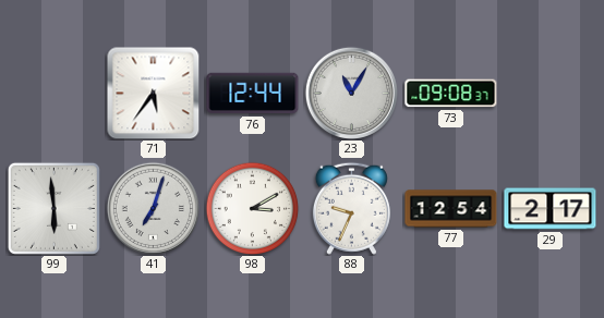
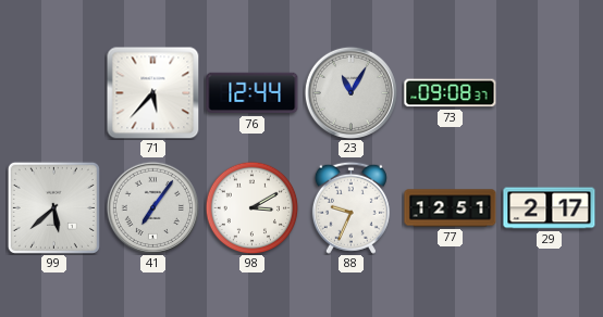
71: 5:36 -> 5:37 (152, 92)
99: 5:59 -> 5:38 (53, 207)
41: 7:03 -> 7:06 (152, 207)
77: 12:54 -> 12:51 (451, 208)
